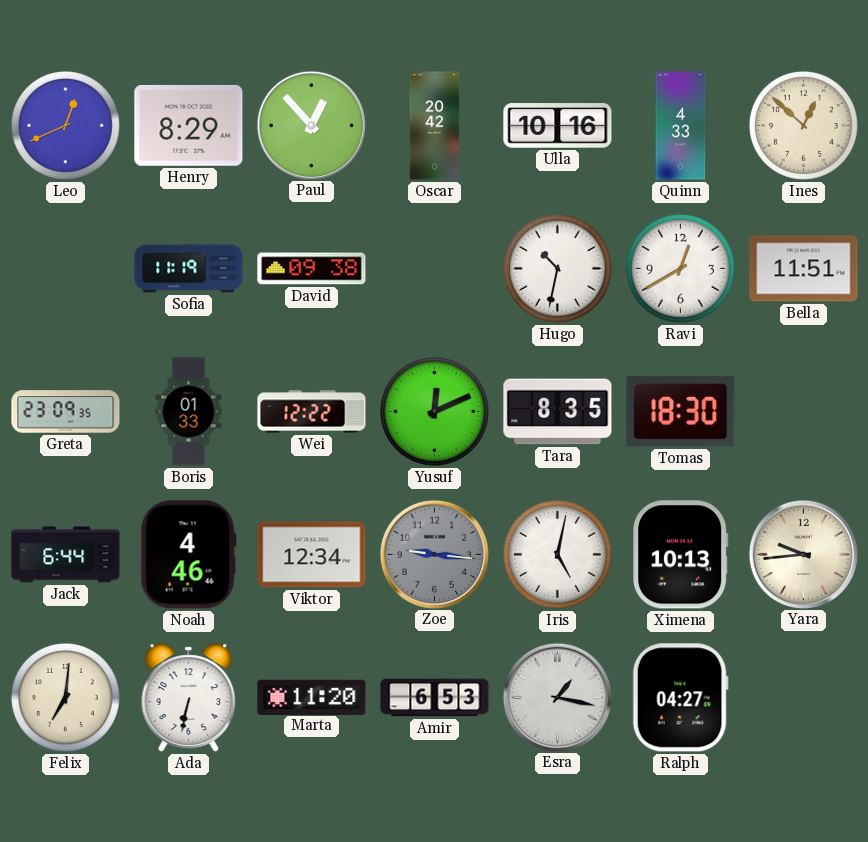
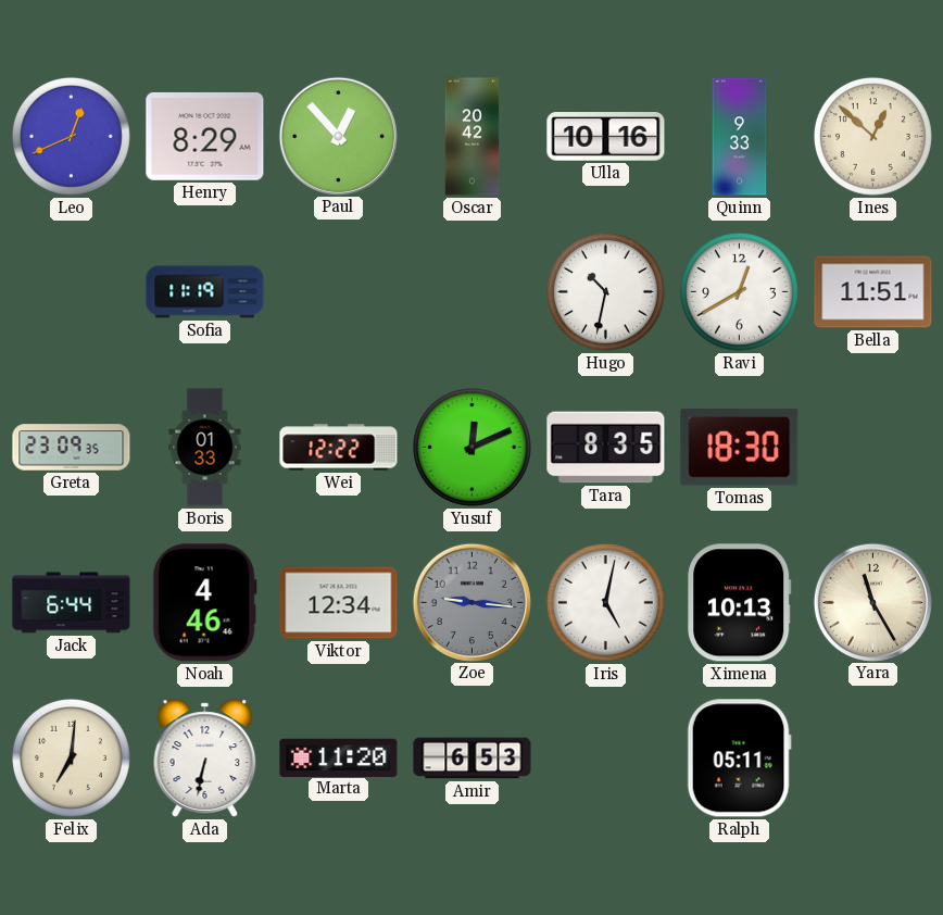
Quinn: 4:33 -> 9:33 (740, 137)
David: 09:38 -> none (312, 269)
Yara: 9:44 -> 11:25 (872, 602)
Esra: 1:17 -> none (557, 697)
Ralph: 04:27 -> 05:11 (739, 759)
